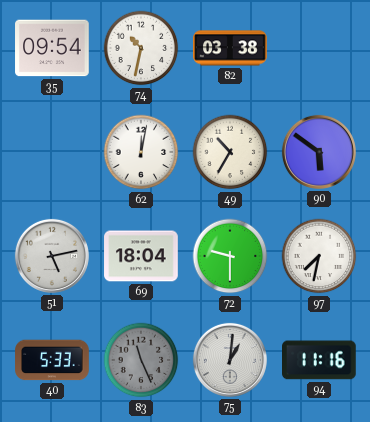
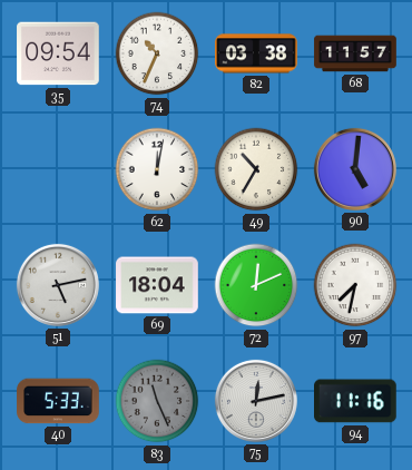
74: 10:32 -> 10:34 (157, 53)
68: none -> 11:57 (355, 53)
90: 5:51 -> 5:01 (355, 169)
72: 9:30 -> 12:11 (256, 285)
75: 1:01 -> 12:13 (256, 401)
